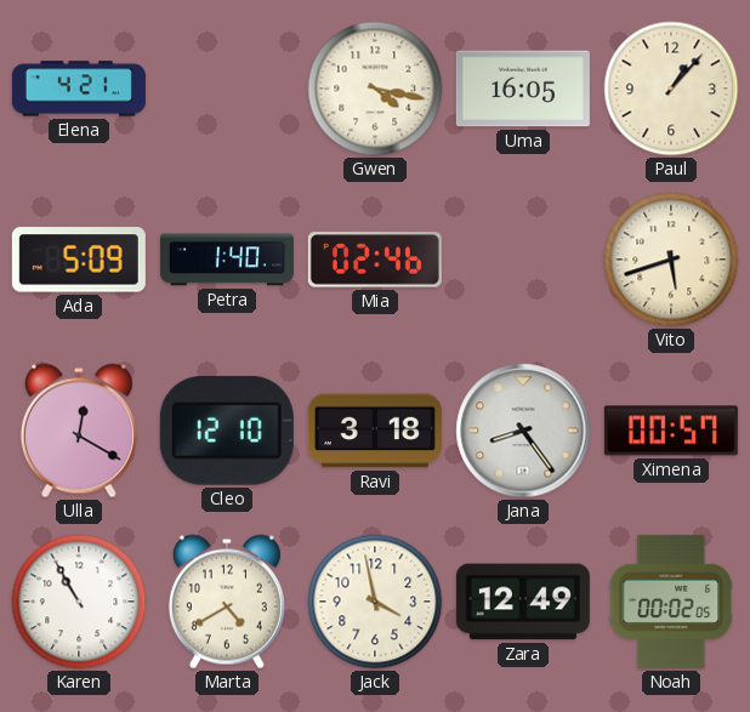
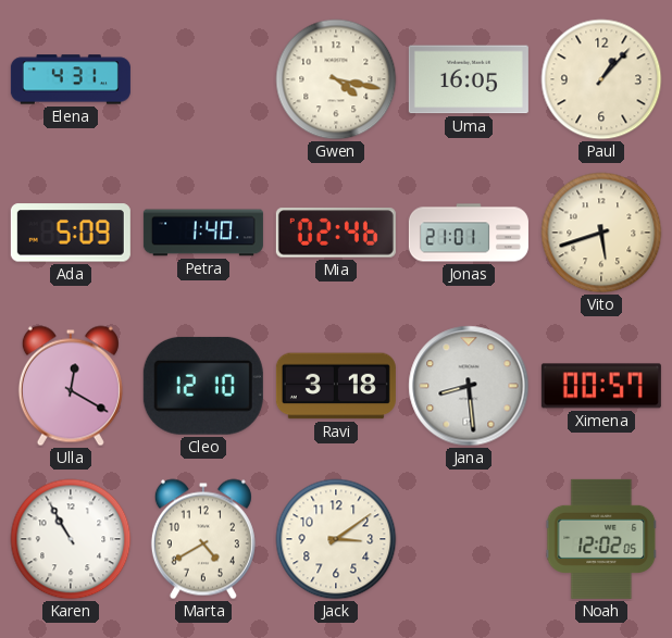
Elena: 4:21 -> 4:31 (71, 79)
Jonas: none -> 21:01 (469, 233)
Jana: 8:24 -> 8:29 (469, 386)
Jack: 3:58 -> 3:09 (336, 539)
Zara: 12:49 -> none (523, 602)
Noah: 00:02 -> 12:02 (601, 539)
